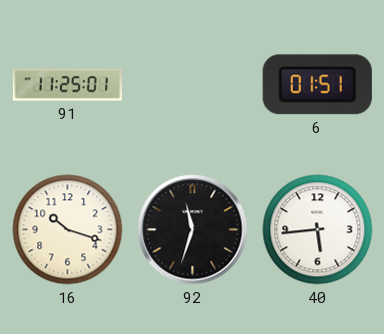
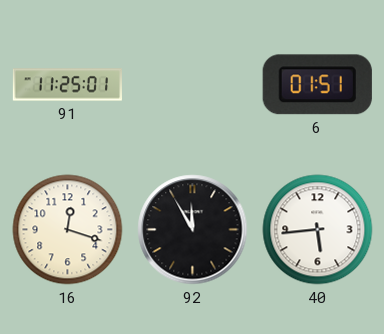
16: 10:18 -> 12:18 (68, 230)
92: 11:33 -> 11:55 (193, 230)
